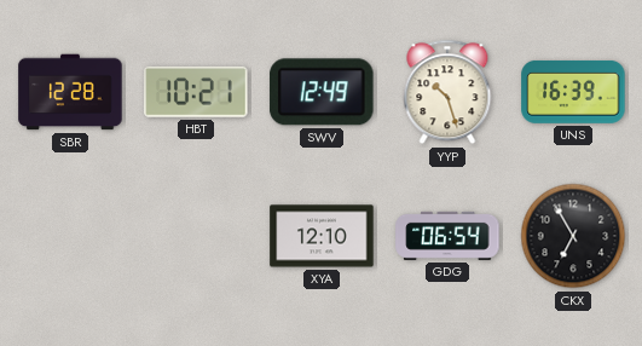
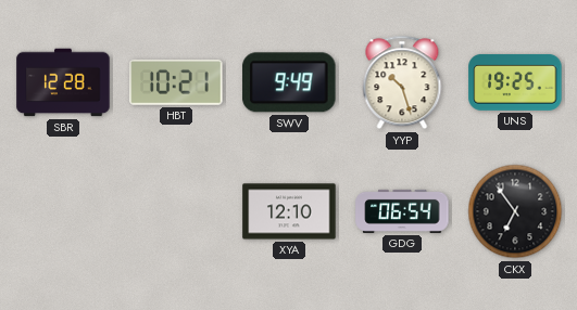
SWV: 12:49 -> 9:49 (289, 82)
UNS: 16:39 -> 19:25 (515, 82)
CKX: 6:55 -> 6:54 (515, 211)
